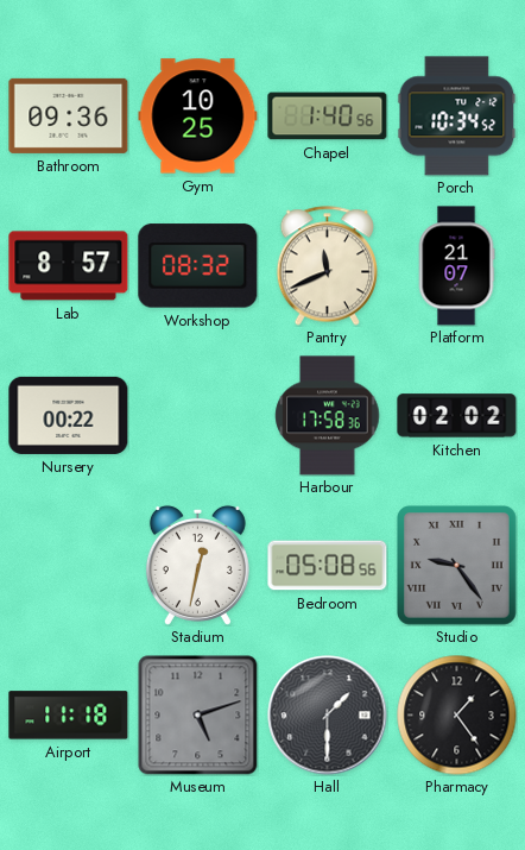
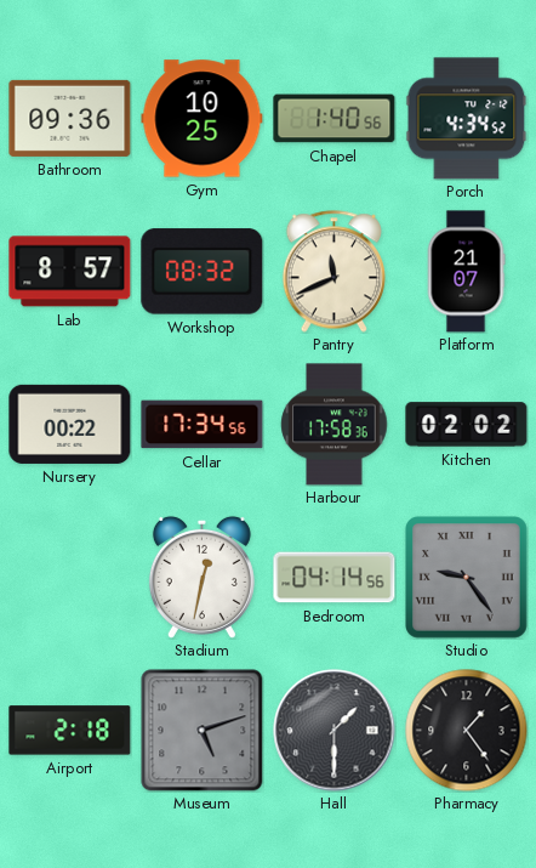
Porch: 10:34 -> 4:34 (467, 119)
Cellar: none -> 17:34 (203, 425)
Bedroom: 05:08 -> 04:14 (335, 578)
Airport: 11:18 -> 2:18 (70, 731)
